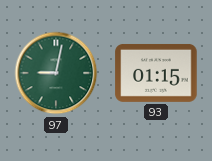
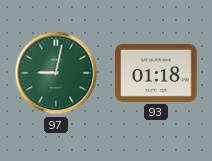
93: 01:15 -> 01:18 (156, 73)
